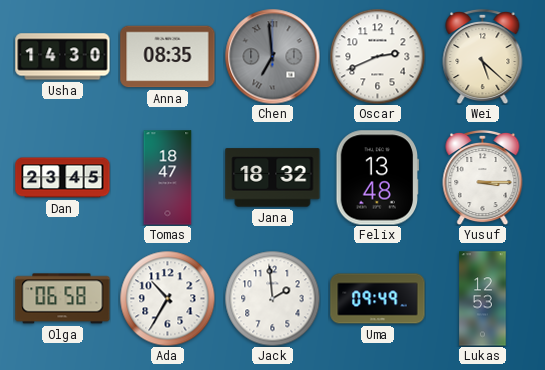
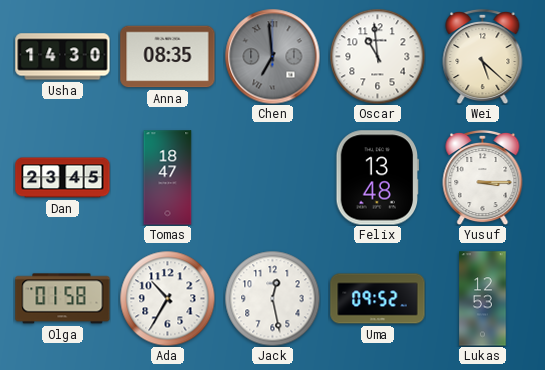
Oscar: 2:41 -> 10:59 (377, 56)
Jana: 18:32 -> none (273, 178)
Olga: 06:58 -> 01:58 (63, 299)
Jack: 1:59 -> 12:28 (272, 298)
Uma: 09:49 -> 09:52 (378, 299)
